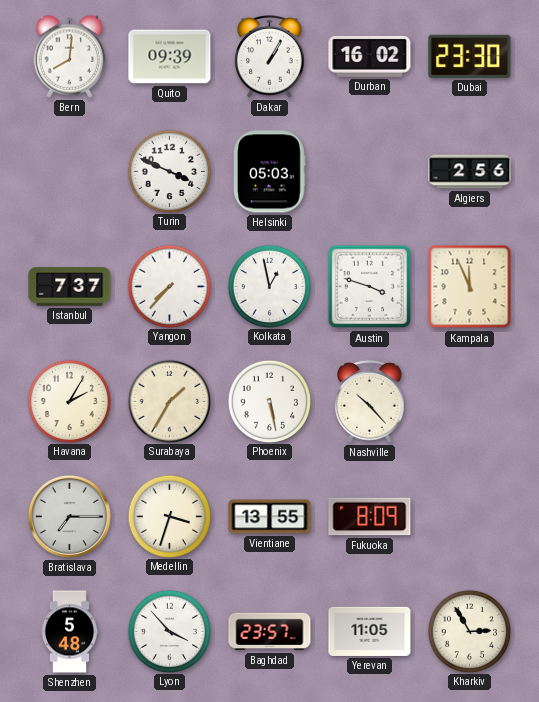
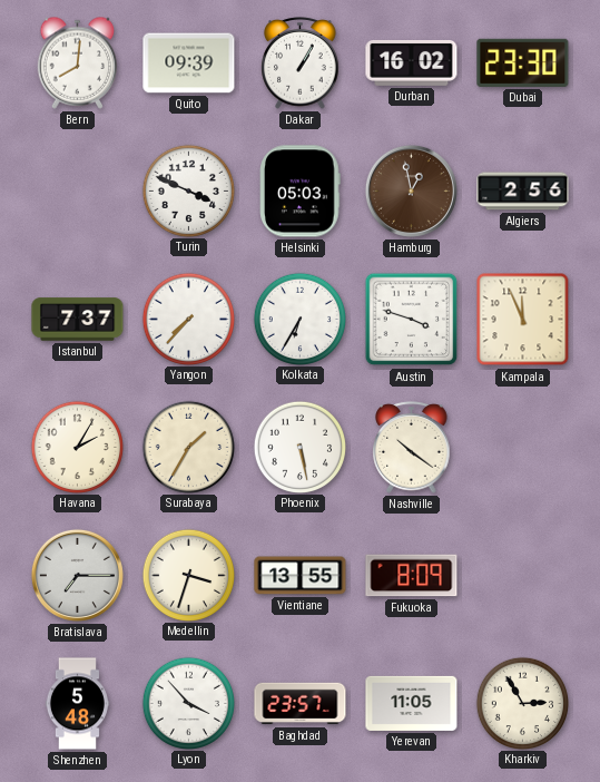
Hamburg: none -> 12:58 (411, 190)
Kolkata: 12:58 -> 6:35 (299, 319)
Nashville: 10:23 -> 10:21 (412, 448)
